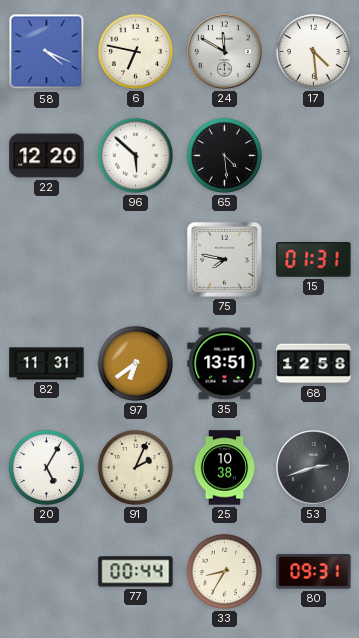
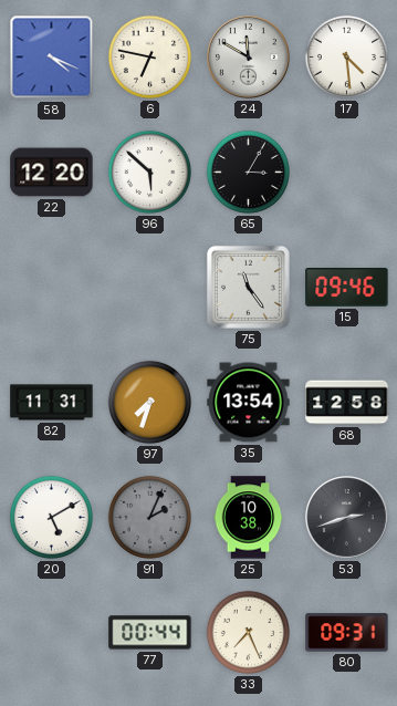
65: 4:29 -> 3:05 (248, 172)
75: 7:47 -> 11:24 (248, 287)
15: 01:31 -> 09:46 (347, 288)
97: 6:39 -> 7:33 (149, 402)
35: 13:51 -> 13:54 (249, 403)
20: 5:05 -> 5:10 (51, 517)
91 dial: cream -> grey (149, 517)
33: 8:35 -> 7:26 (248, 632)
